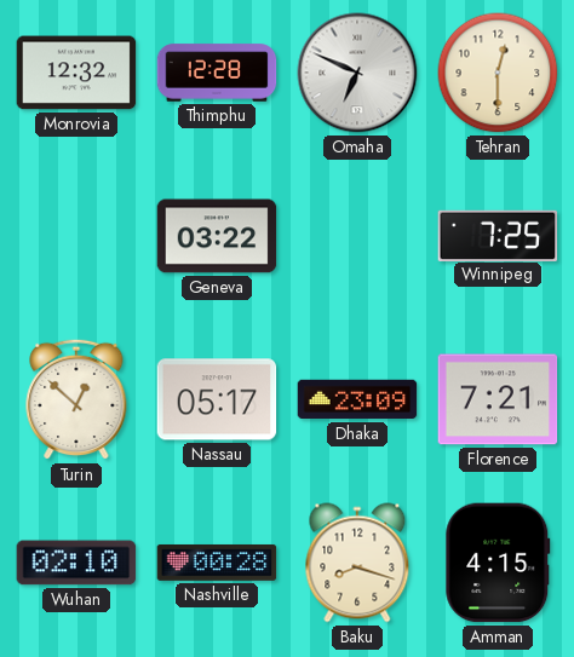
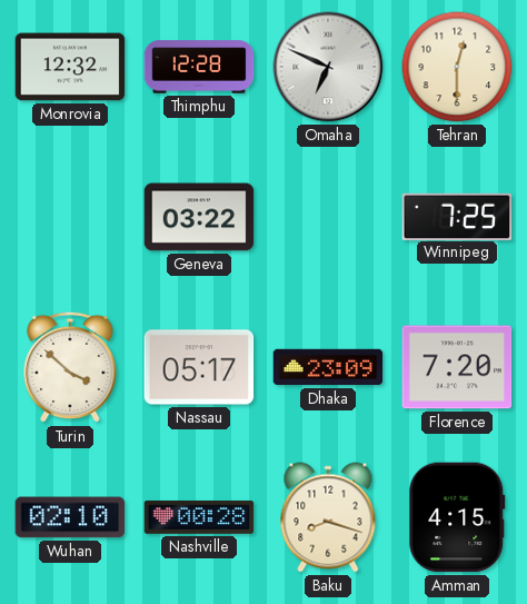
Turin: 12:52 -> 3:52 (70, 367)
Florence: 7:21 -> 7:20 (457, 367)
